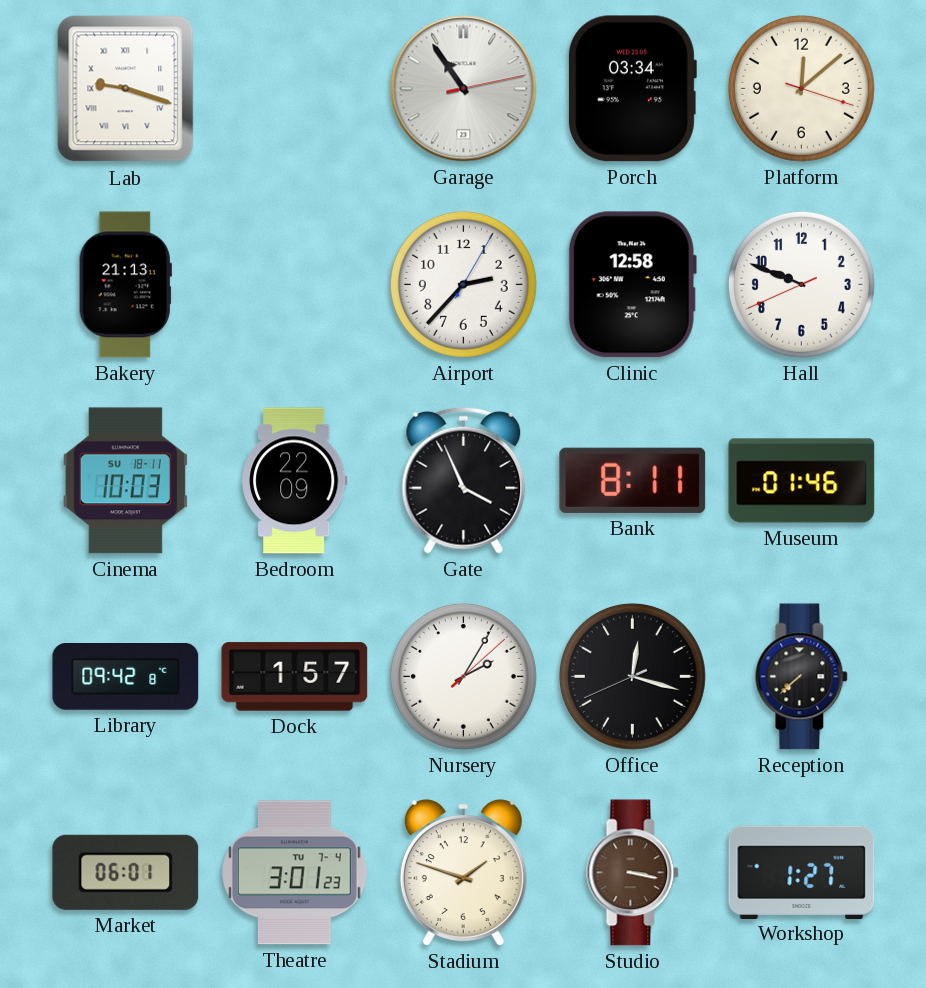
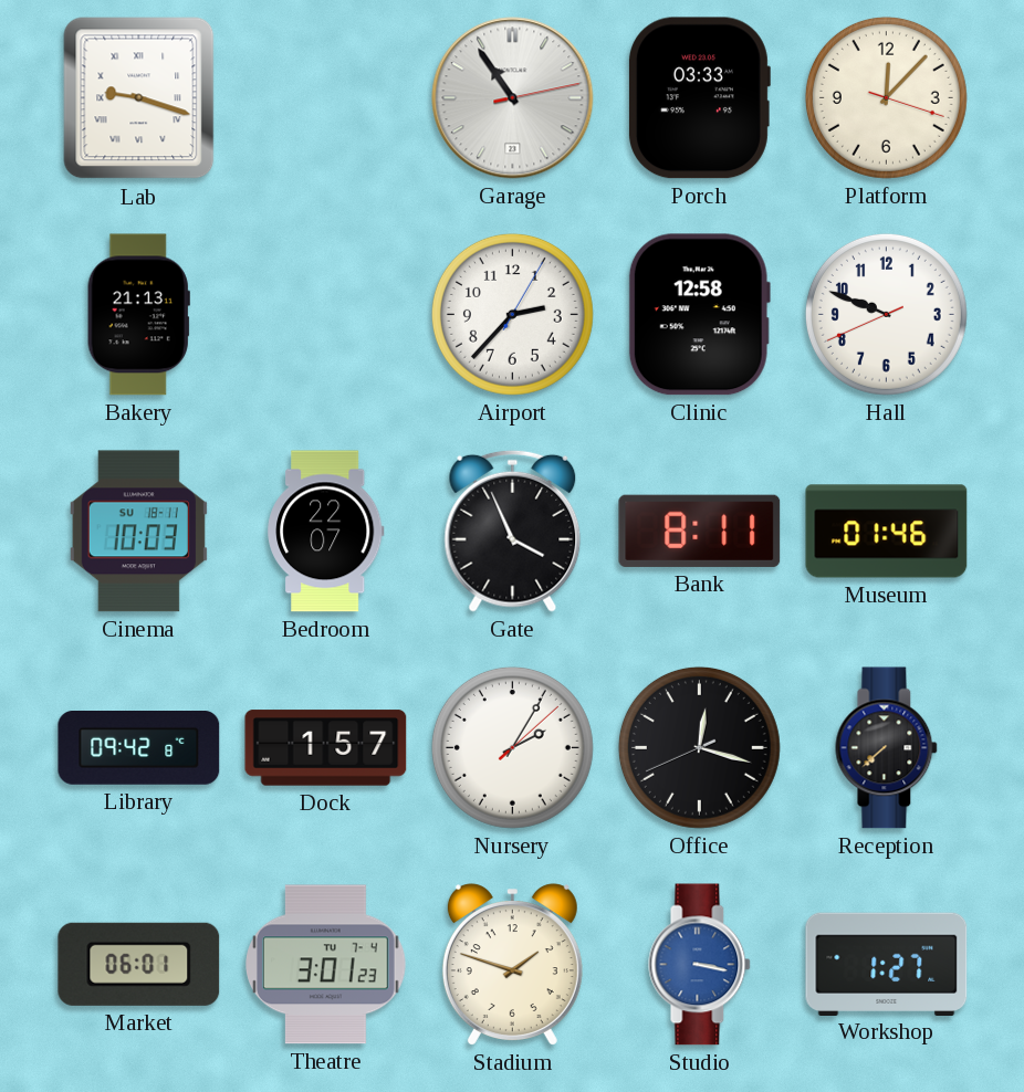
Porch: 03:34 -> 03:33 (699, 98)
Platform: 12:08 -> 12:07 (886, 97)
Bedroom: 22:09 -> 22:07 (326, 532)
Studio dial: brown -> blue (700, 965)
